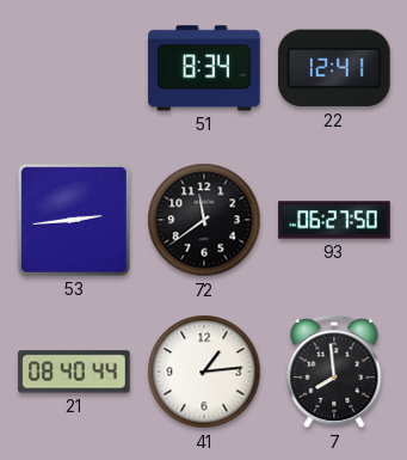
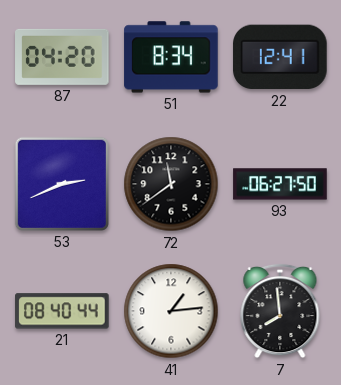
87: none -> 04:20 (62, 57)
53: 2:44 -> 2:41 (62, 184)
